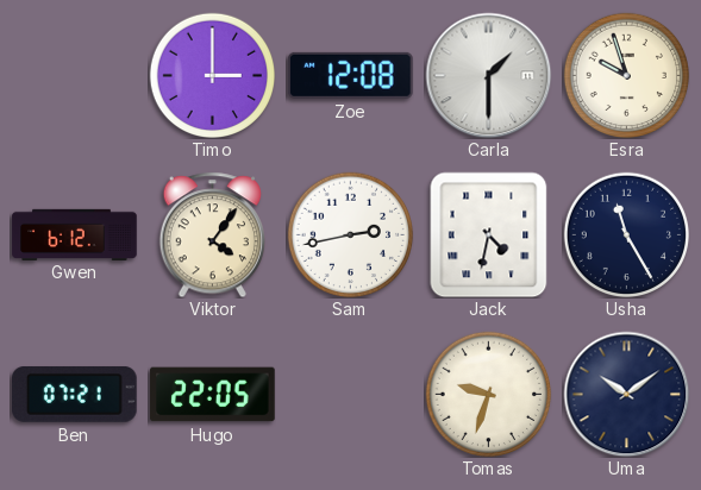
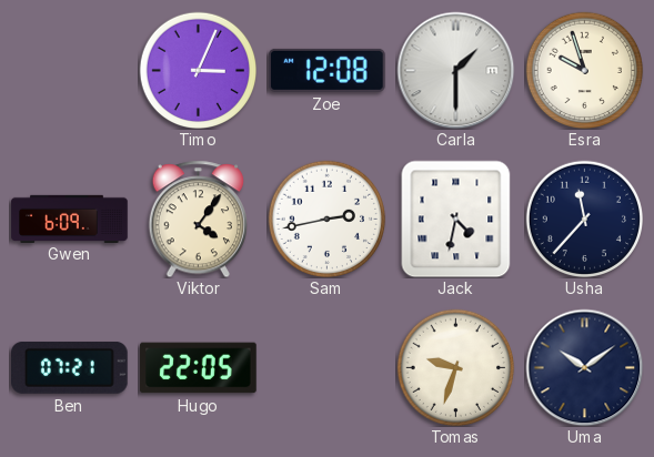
Timo: 3:00 -> 3:04 (198, 70)
Gwen: 6:12 -> 6:09 (70, 219)
Usha: 11:25 -> 11:37 (584, 219)
